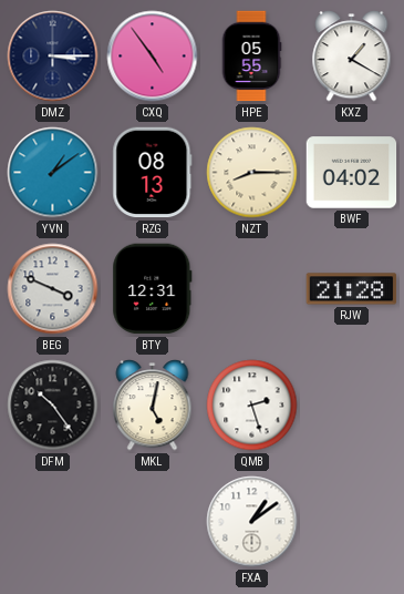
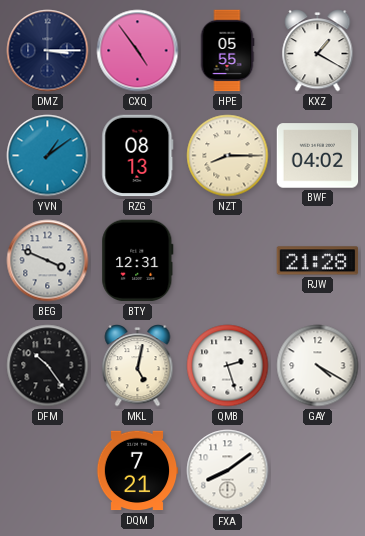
GAY: none -> 4:20 (318, 366)
DQM: none -> 7:21 (137, 471)
FXA: 1:09 -> 8:09 (228, 471)
